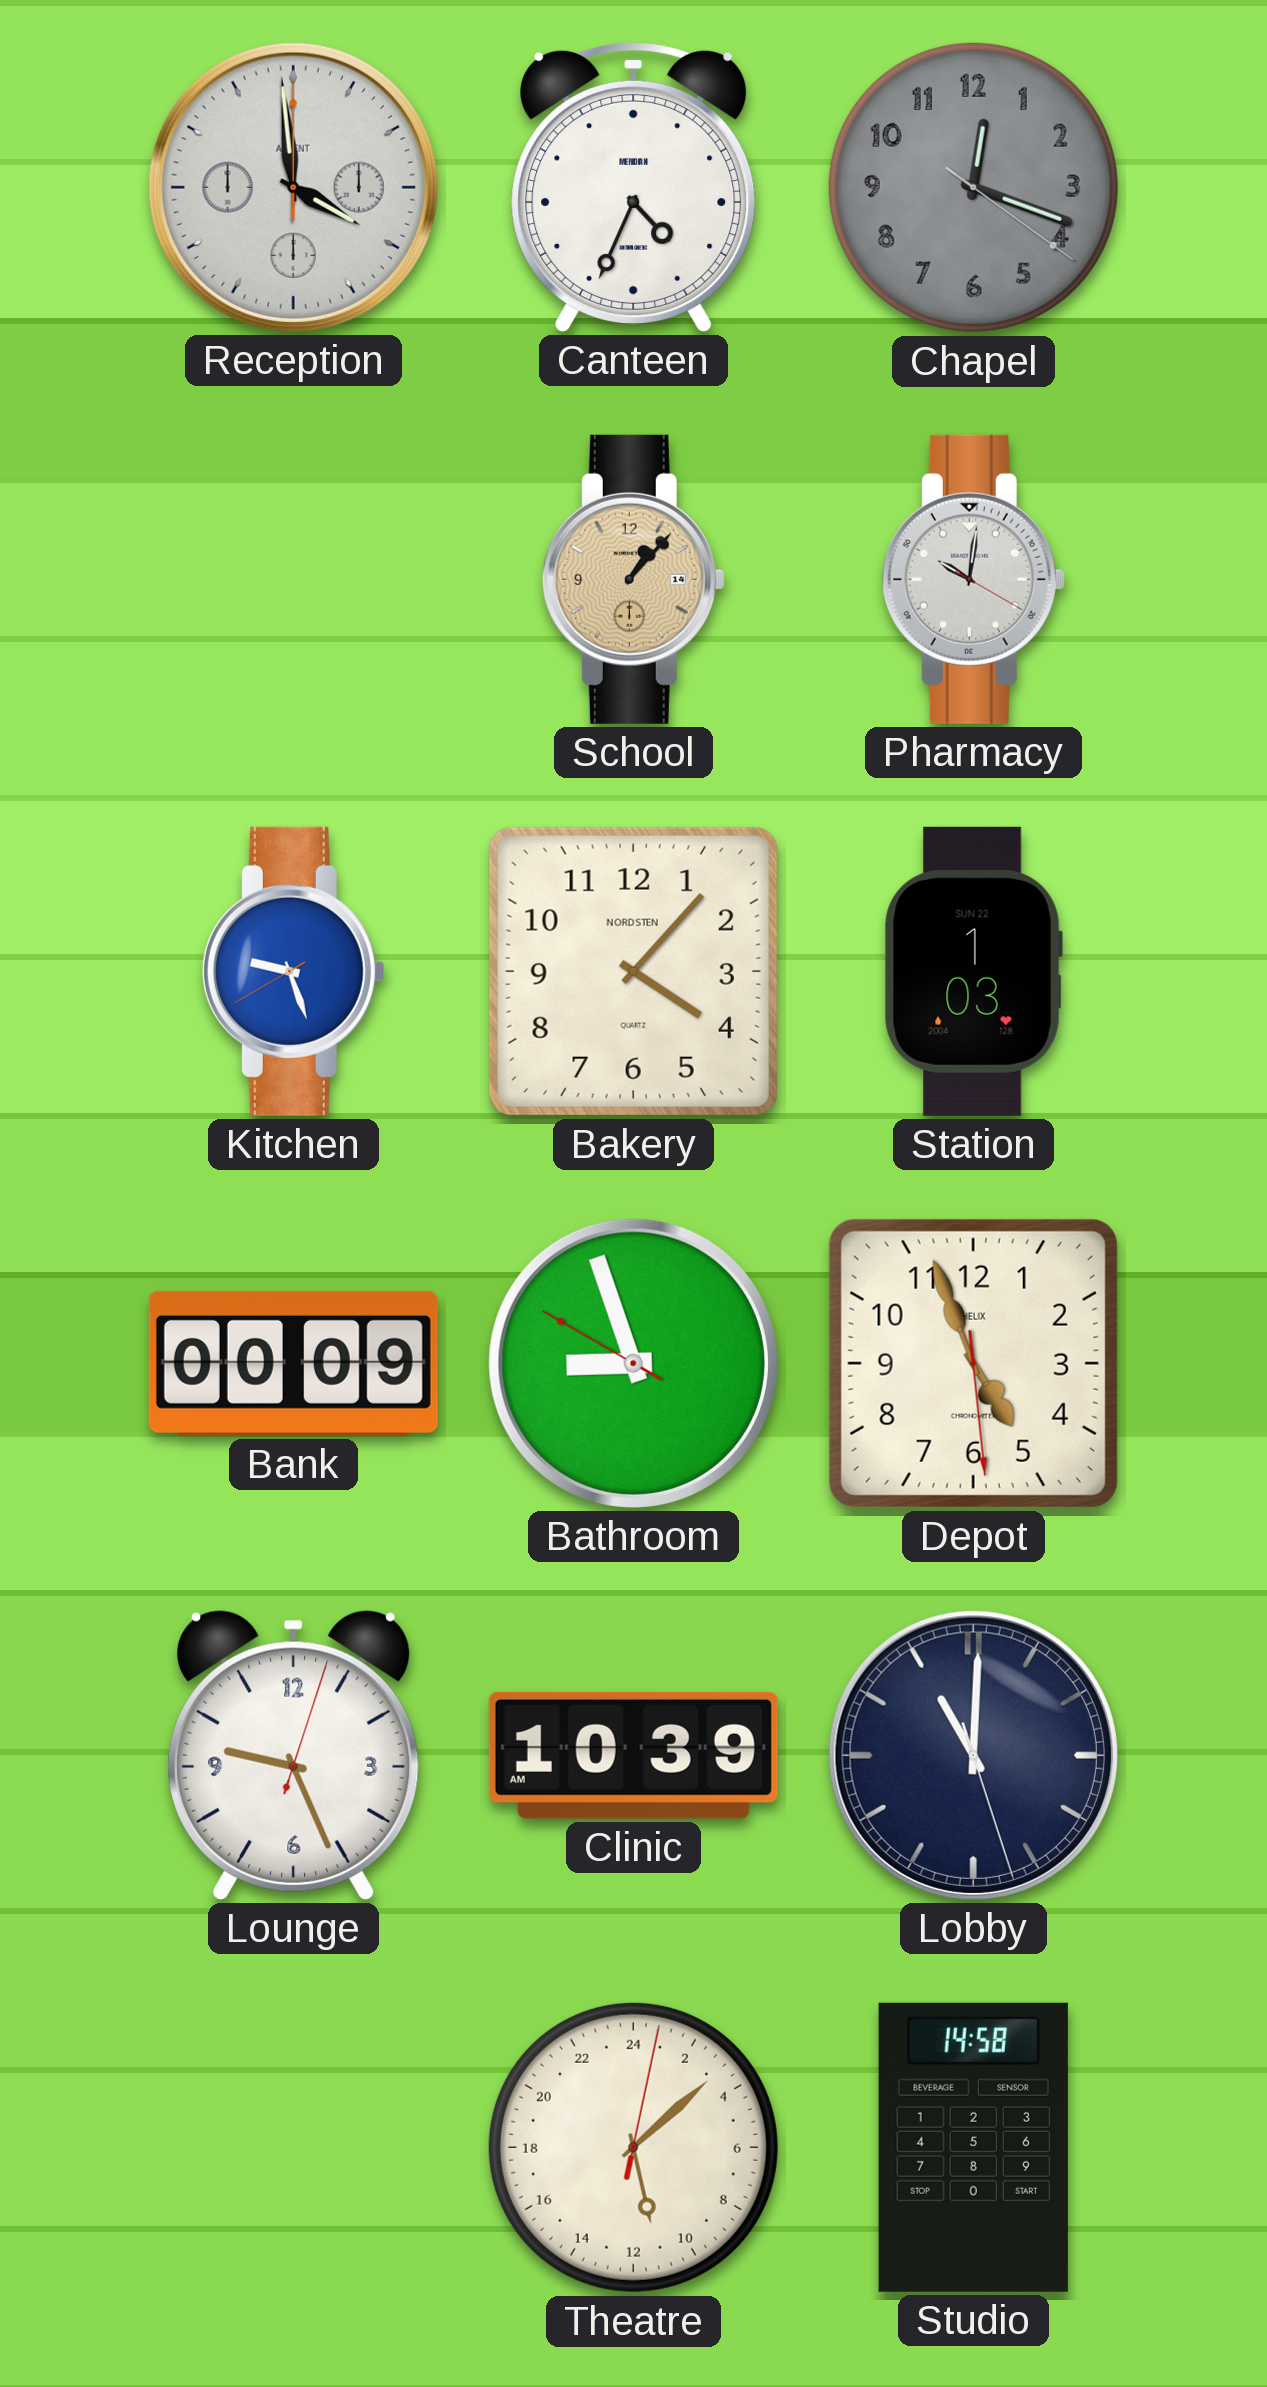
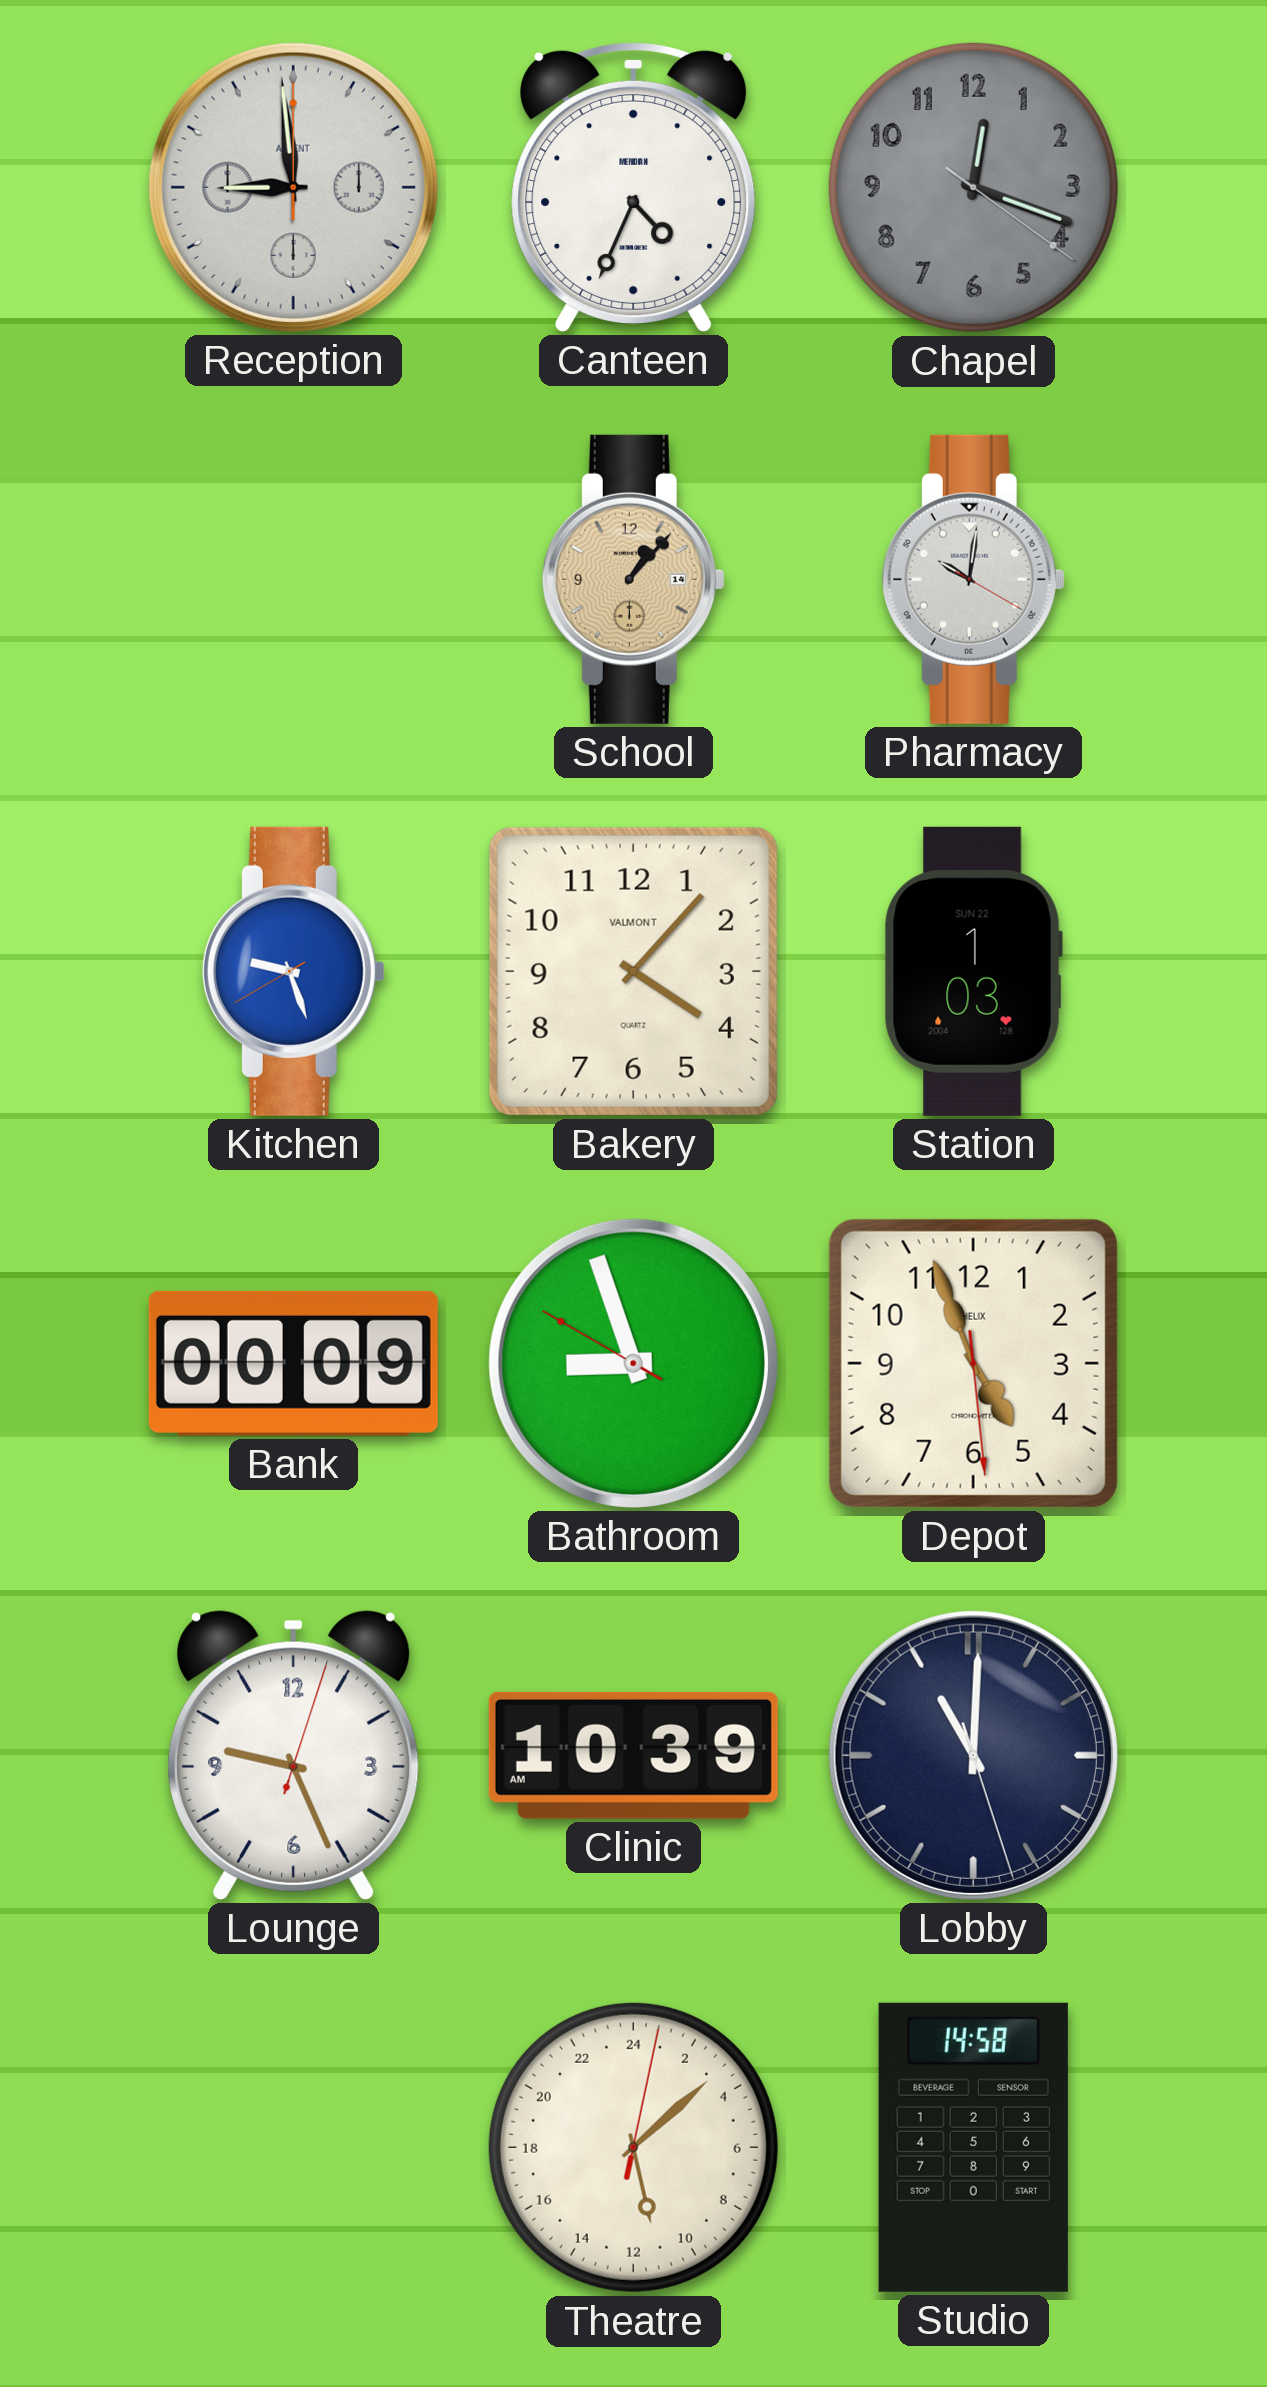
Reception: 3:59 -> 8:59 (293, 187)
Bakery brand: NORDSTEN -> VALMONT (633, 971)
